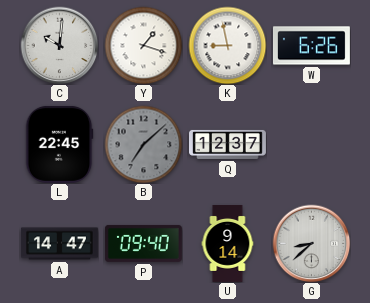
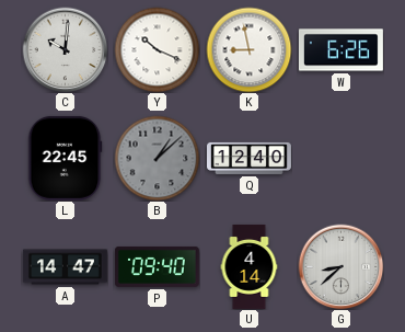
Y: 1:18 -> 10:19 (157, 49)
B: 7:08 -> 1:08 (157, 158)
Q: 12:37 -> 12:40 (250, 158)
U: 9:14 -> 4:14 (250, 267)
